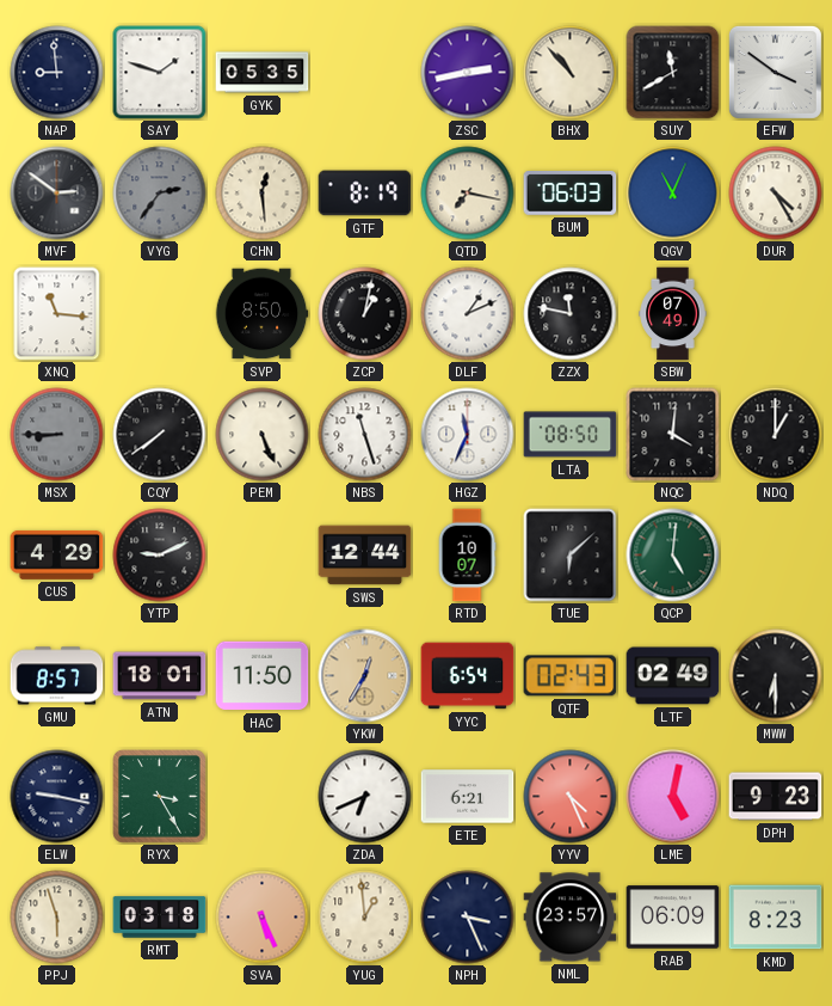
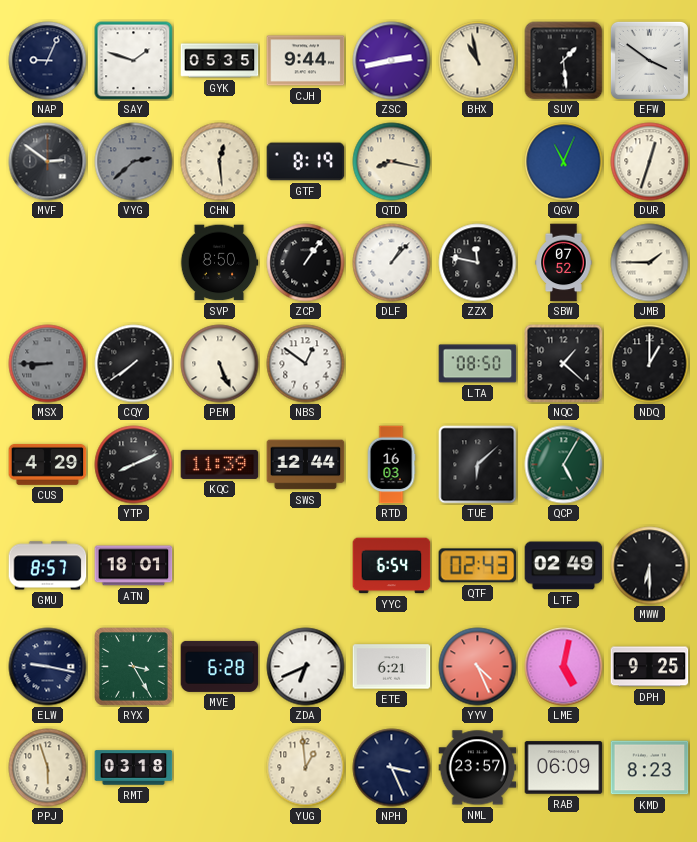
NAP: 8:59 -> 9:04 (48, 61)
CJH: none -> 9:44 (306, 61)
BHX: 10:53 -> 10:58 (478, 61)
SUY: 11:40 -> 1:29 (564, 61)
VYG: 2:36 -> 2:38 (134, 162)
QTD: 7:17 -> 8:17 (392, 162)
BUM: 06:03 -> none (571, 194)
DUR: 4:25 -> 12:33 (650, 162)
XNQ: 11:16 -> none (57, 314)
ZCP: 1:02 -> 1:06 (306, 263)
DLF: 1:11 -> 1:07 (392, 263)
SBW: 07:49 -> 07:52 (564, 263)
JMB: none -> 1:45 (650, 263)
NBS: 11:27 -> 12:51 (306, 364)
HGZ: 11:34 -> none (468, 435)
NQC: 4:01 -> 1:22 (564, 364)
YTP: 9:11 -> 8:11 (134, 465)
KQC: none -> 11:39 (220, 464)
RTD: 10:07 -> 16:03 (391, 465)
QCP: 5:01 -> 5:05 (564, 465)
HAC: 11:50 -> none (263, 676)
YKW: 12:35 -> none (365, 676)
MVE: none -> 6:28 (220, 666)
DPH: 9:23 -> 9:25 (650, 667)
SVA: 5:26 -> none (263, 918)
